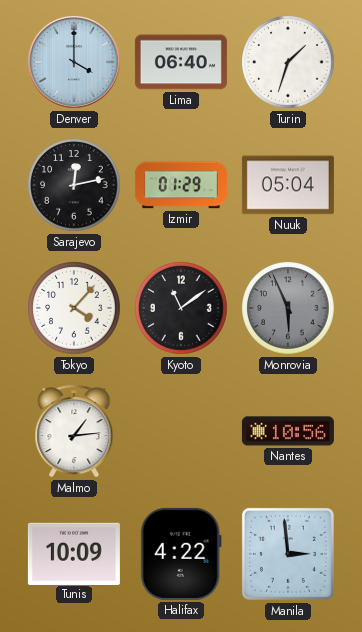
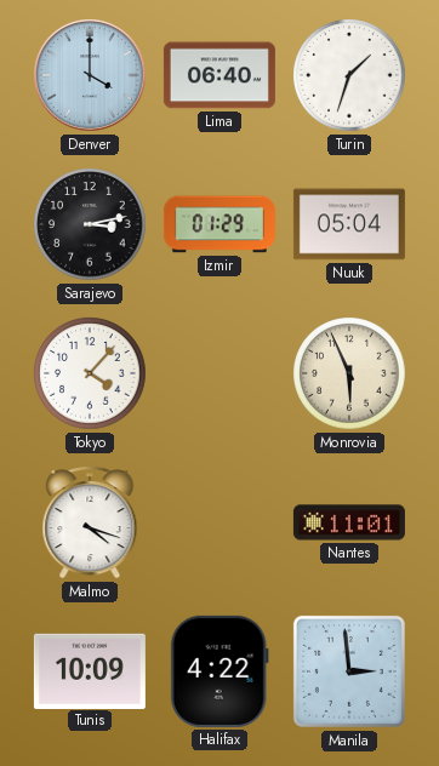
Sarajevo: 12:13 -> 3:13 (90, 224)
Kyoto: 11:09 -> none (181, 308)
Monrovia dial: grey -> cream (349, 373)
Malmo: 1:14 -> 4:18 (90, 522)
Nantes: 10:56 -> 11:01 (349, 522)
